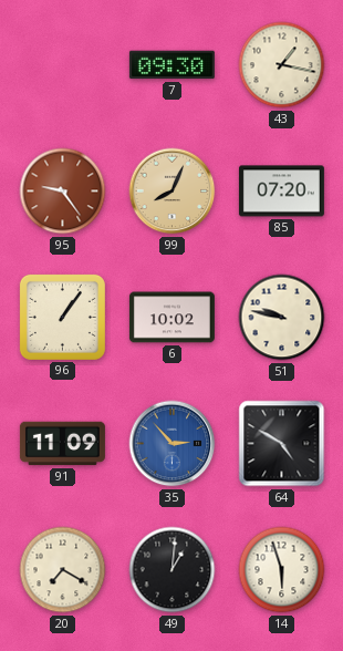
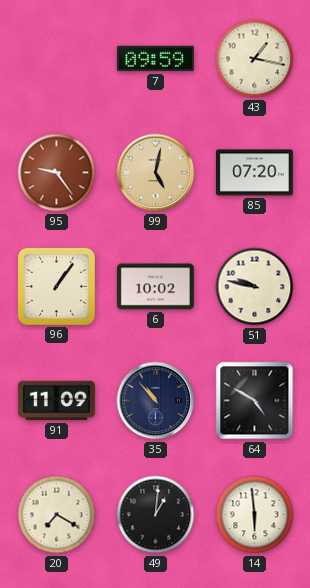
7: 09:30 -> 09:59 (155, 59)
99: 8:04 -> 5:02 (156, 173)
35: 2:53 -> 10:53 (156, 401)
35 dial: blue -> navy (156, 401)
14: 5:57 -> 5:59 (255, 515)
